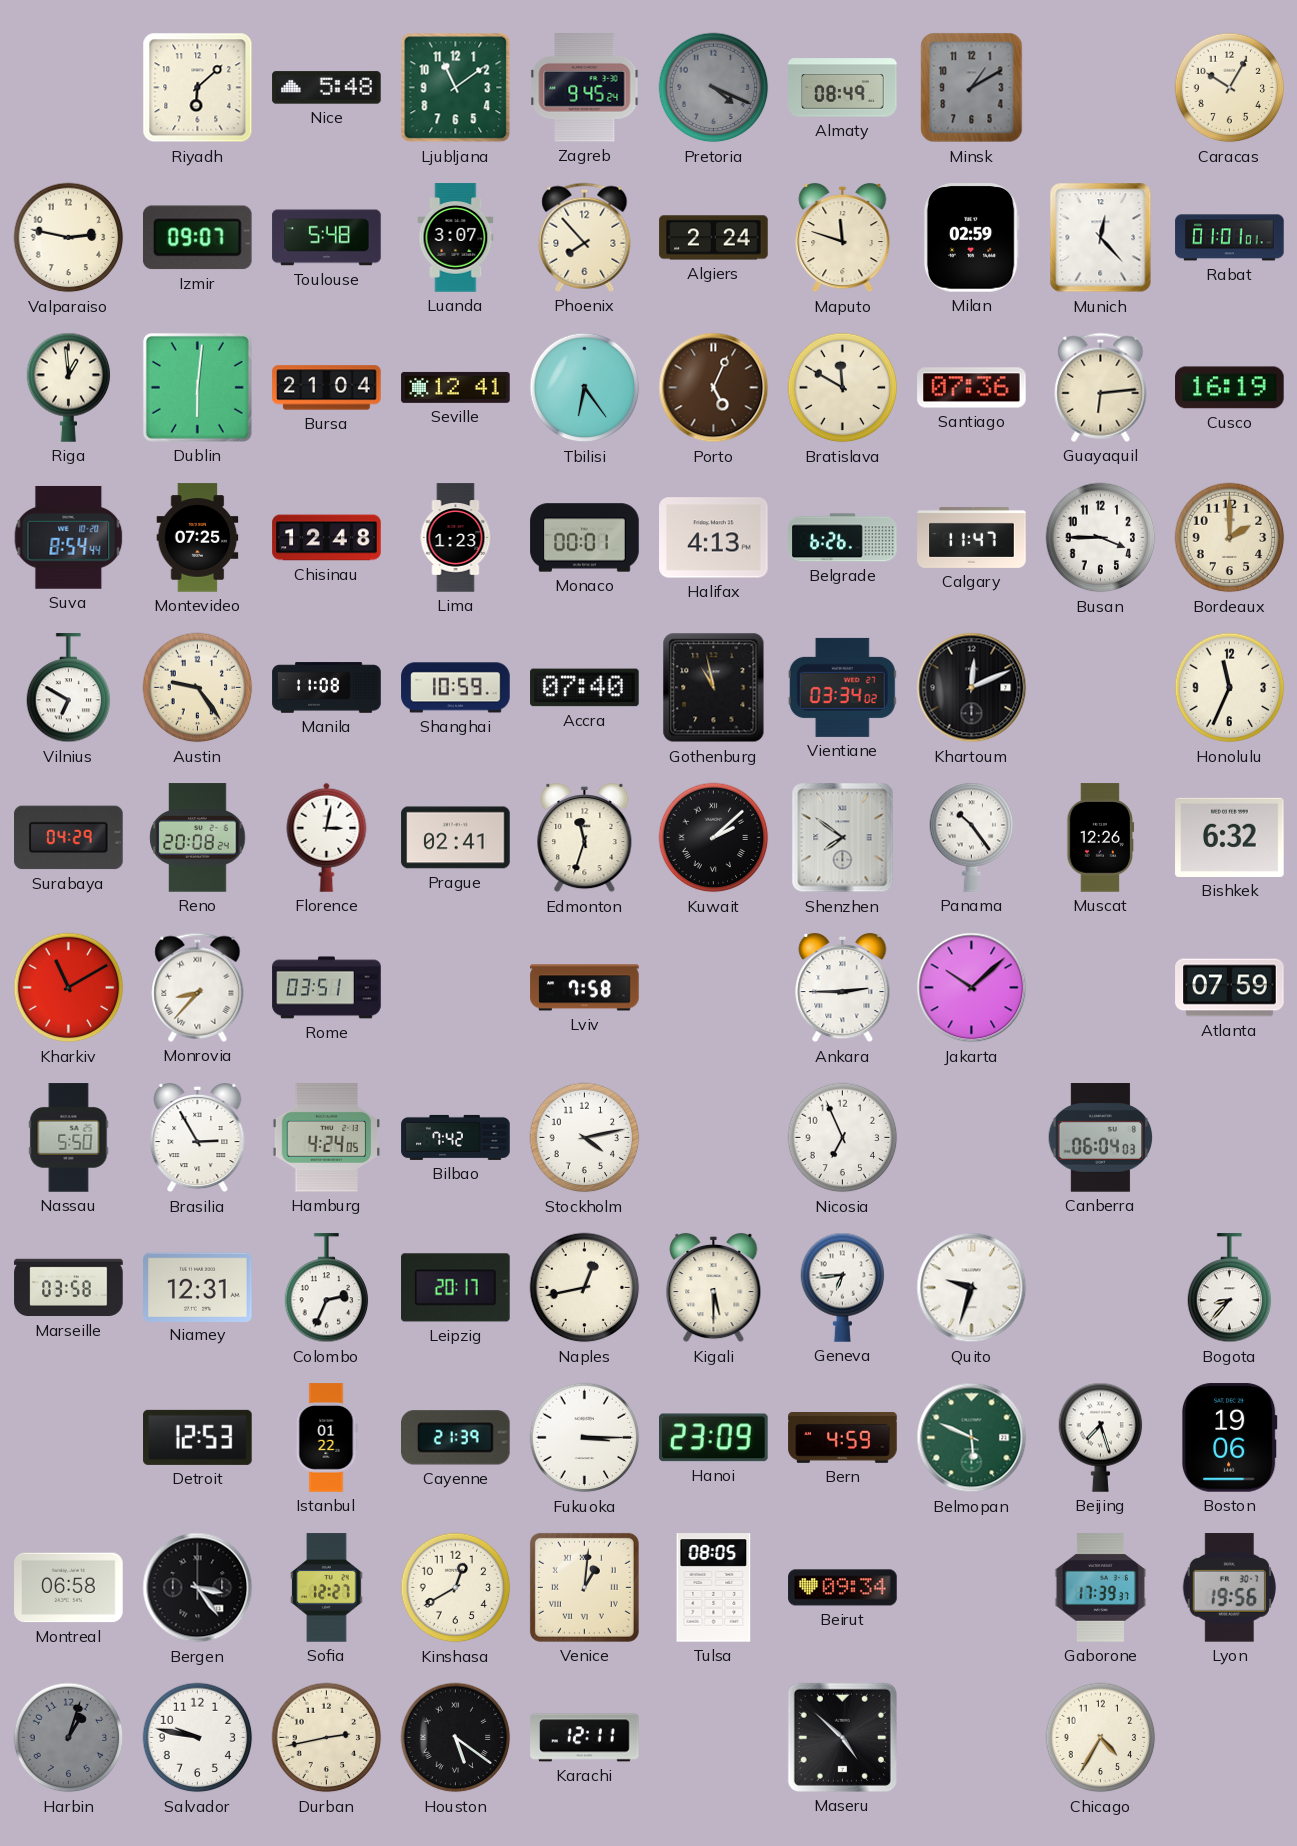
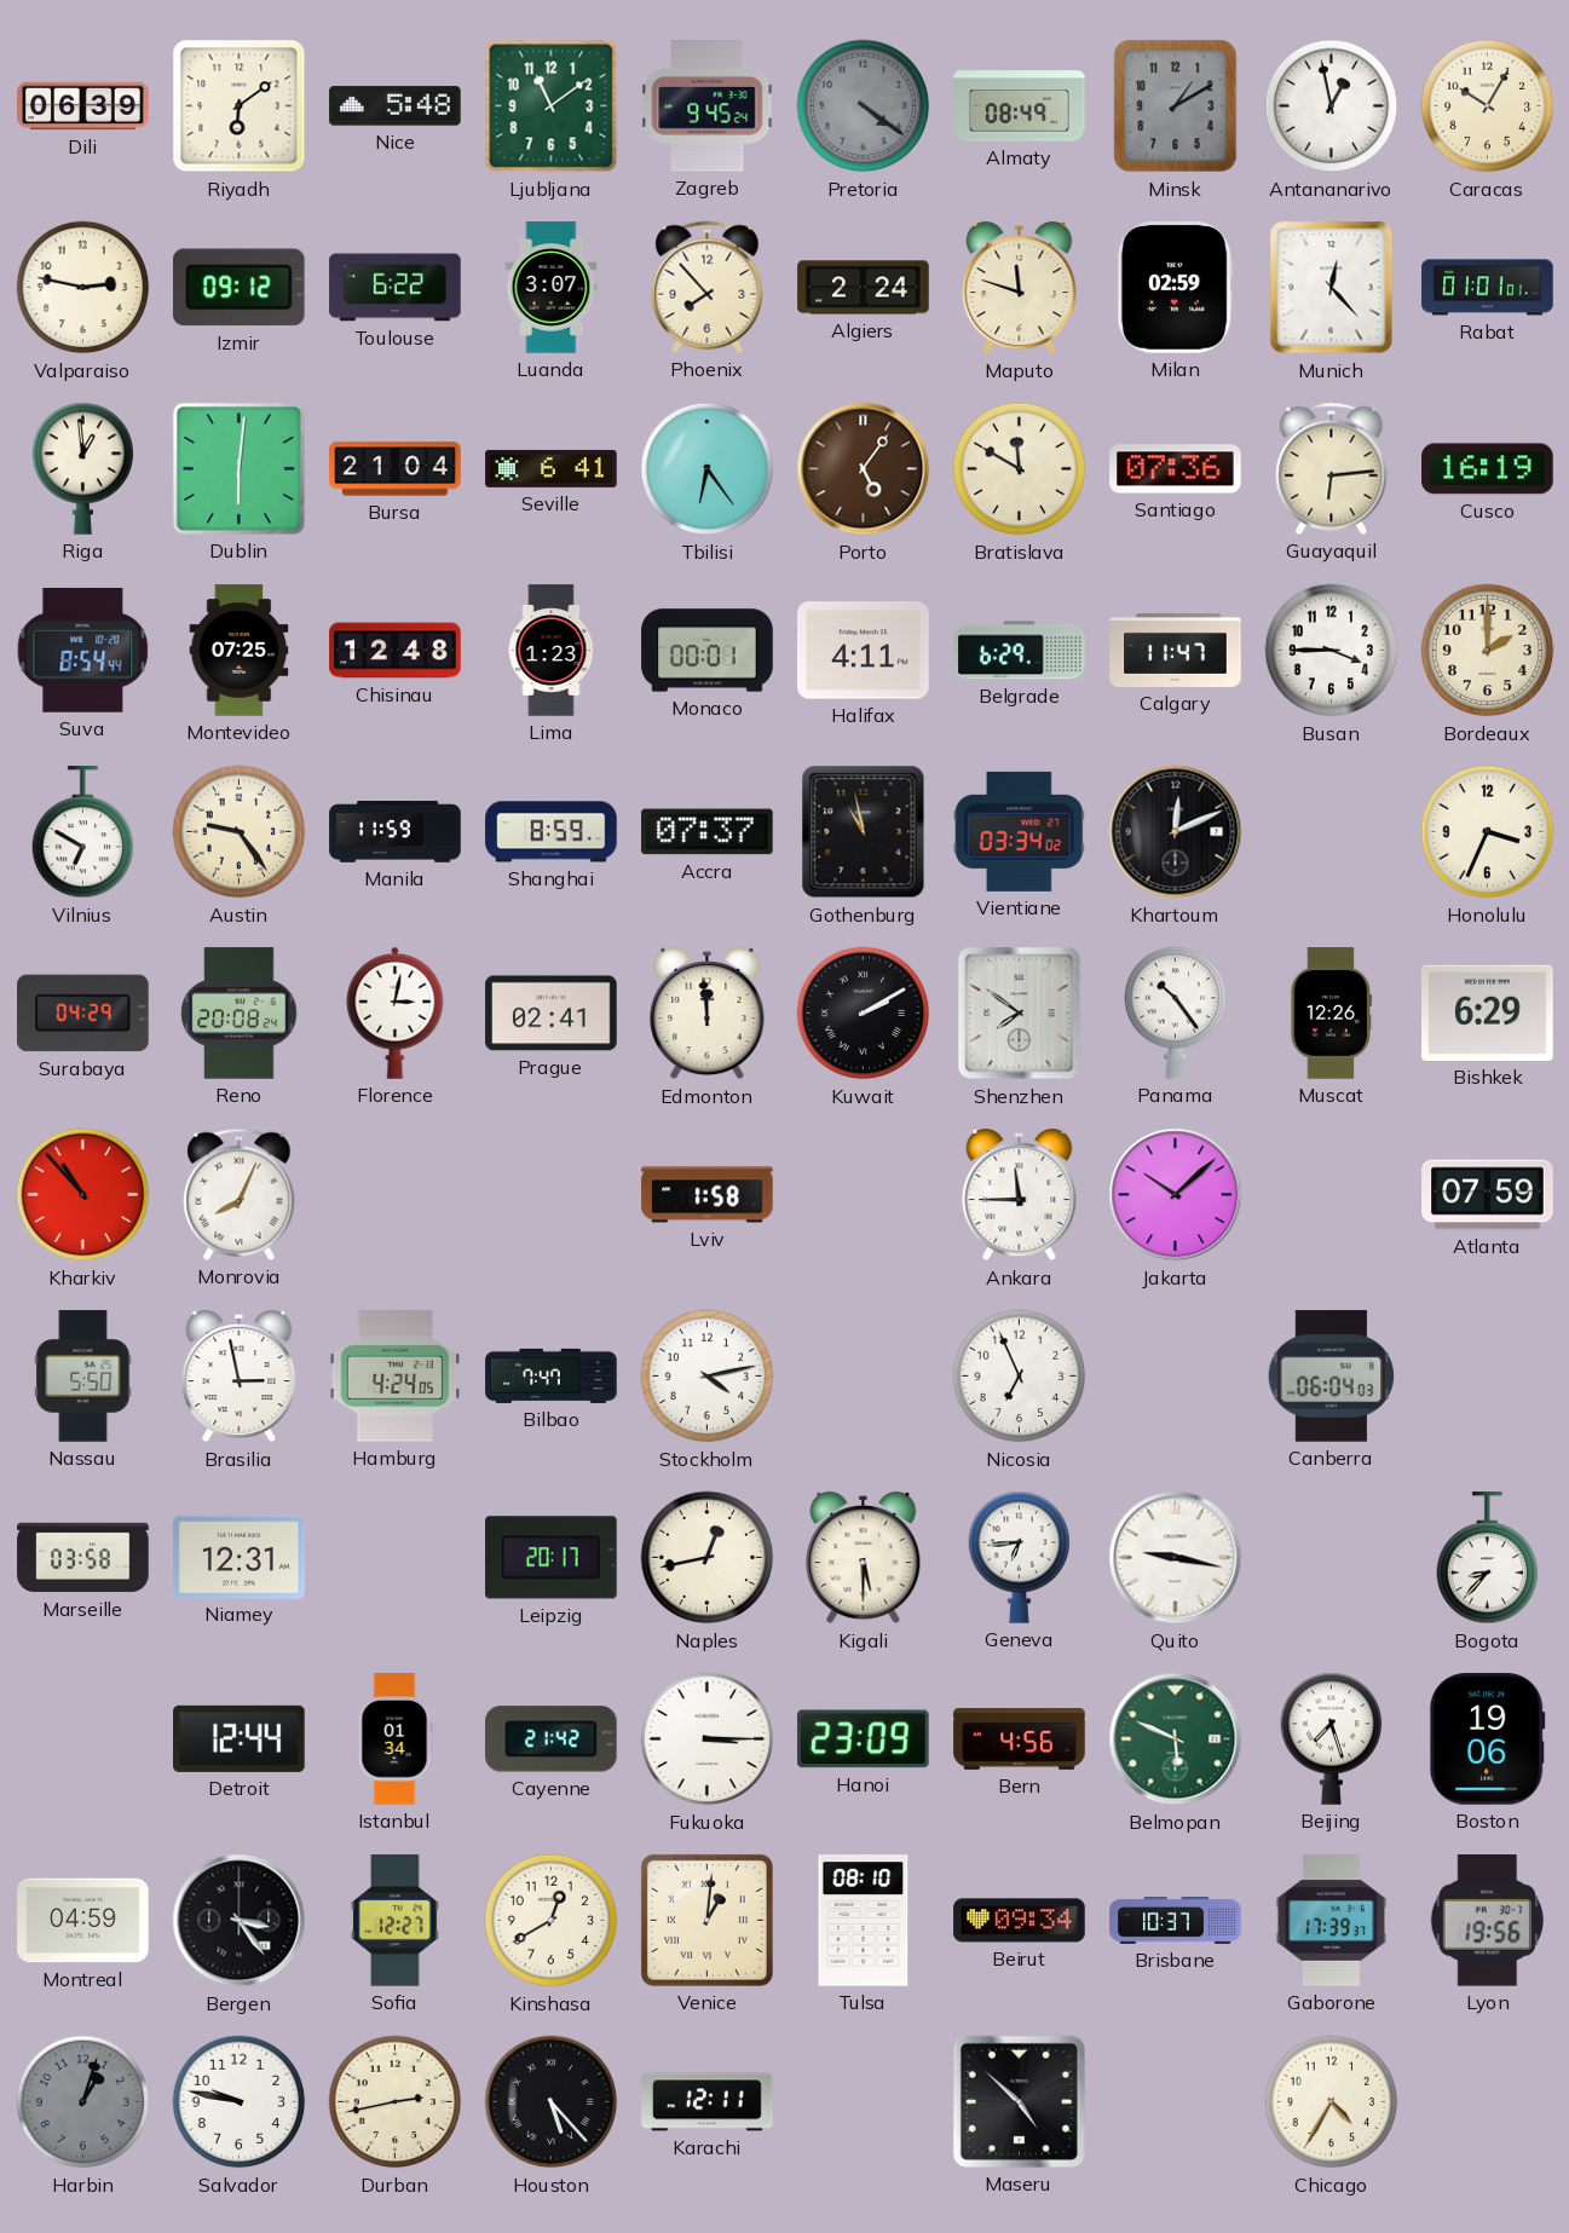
Dili: none -> 06:39 (83, 106)
Riyadh: 6:08 -> 6:09 (240, 106)
Pretoria: 4:19 -> 4:21 (864, 106)
Antananarivo: none -> 12:58 (1332, 106)
Izmir: 09:07 -> 09:12 (238, 288)
Toulouse: 5:48 -> 6:22 (396, 288)
Seville: 12:41 -> 6:41 (552, 468)
Porto: 5:04 -> 5:06 (864, 469)
Halifax: 4:13 -> 4:11 (864, 651)
Belgrade: 6:26 -> 6:29 (1020, 651)
Manila: 11:08 -> 11:59 (396, 832)
Shanghai: 10:59 -> 8:59 (552, 832)
Accra: 07:40 -> 07:37 (708, 832)
Honolulu: 11:34 -> 3:34 (1488, 832)
Edmonton: 11:33 -> 11:59 (708, 1014)
Kuwait: 2:08 -> 2:10 (864, 1014)
Bishkek: 6:32 -> 6:29 (1488, 1012)
Kharkiv: 11:10 -> 10:53 (83, 1195)
Monrovia: 8:37 -> 8:04 (240, 1194)
Rome: 03:51 -> none (327, 988)
Lviv: 7:58 -> 1:58 (708, 1195)
Ankara: 2:45 -> 11:45 (1020, 1195)
Brasilia: 2:55 -> 2:58 (240, 1377)
Bilbao: 7:42 -> 7:47 (552, 1375)
Colombo: 2:34 -> none (327, 1288)
Quito: 9:33 -> 9:17 (1176, 1558)
Detroit: 12:53 -> 12:44 (240, 1738)
Istanbul: 01:22 -> 01:34 (394, 1739)
Cayenne: 21:39 -> 21:42 (552, 1739)
Bern: 4:59 -> 4:56 (1020, 1739)
Montreal: 06:58 -> 04:59 (83, 1921)
Tulsa: 08:05 -> 08:10 (864, 1921)
Brisbane: none -> 10:37 (1176, 1921)
Houston: 5:21 -> 5:23 (552, 2102)
